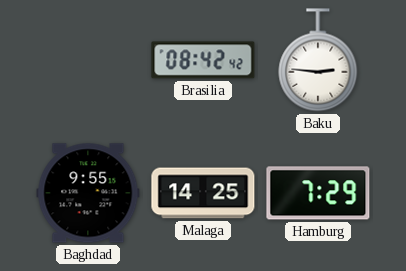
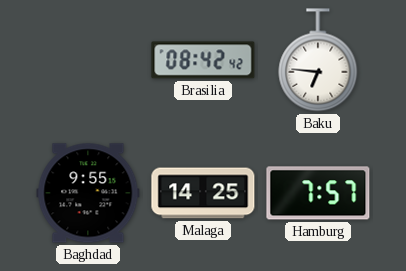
Baku: 2:46 -> 6:46 (318, 60)
Hamburg: 7:29 -> 7:57 (318, 193)
